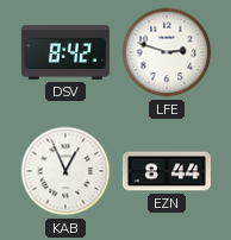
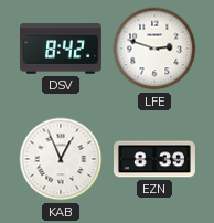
EZN: 8:44 -> 8:39 (154, 159)
